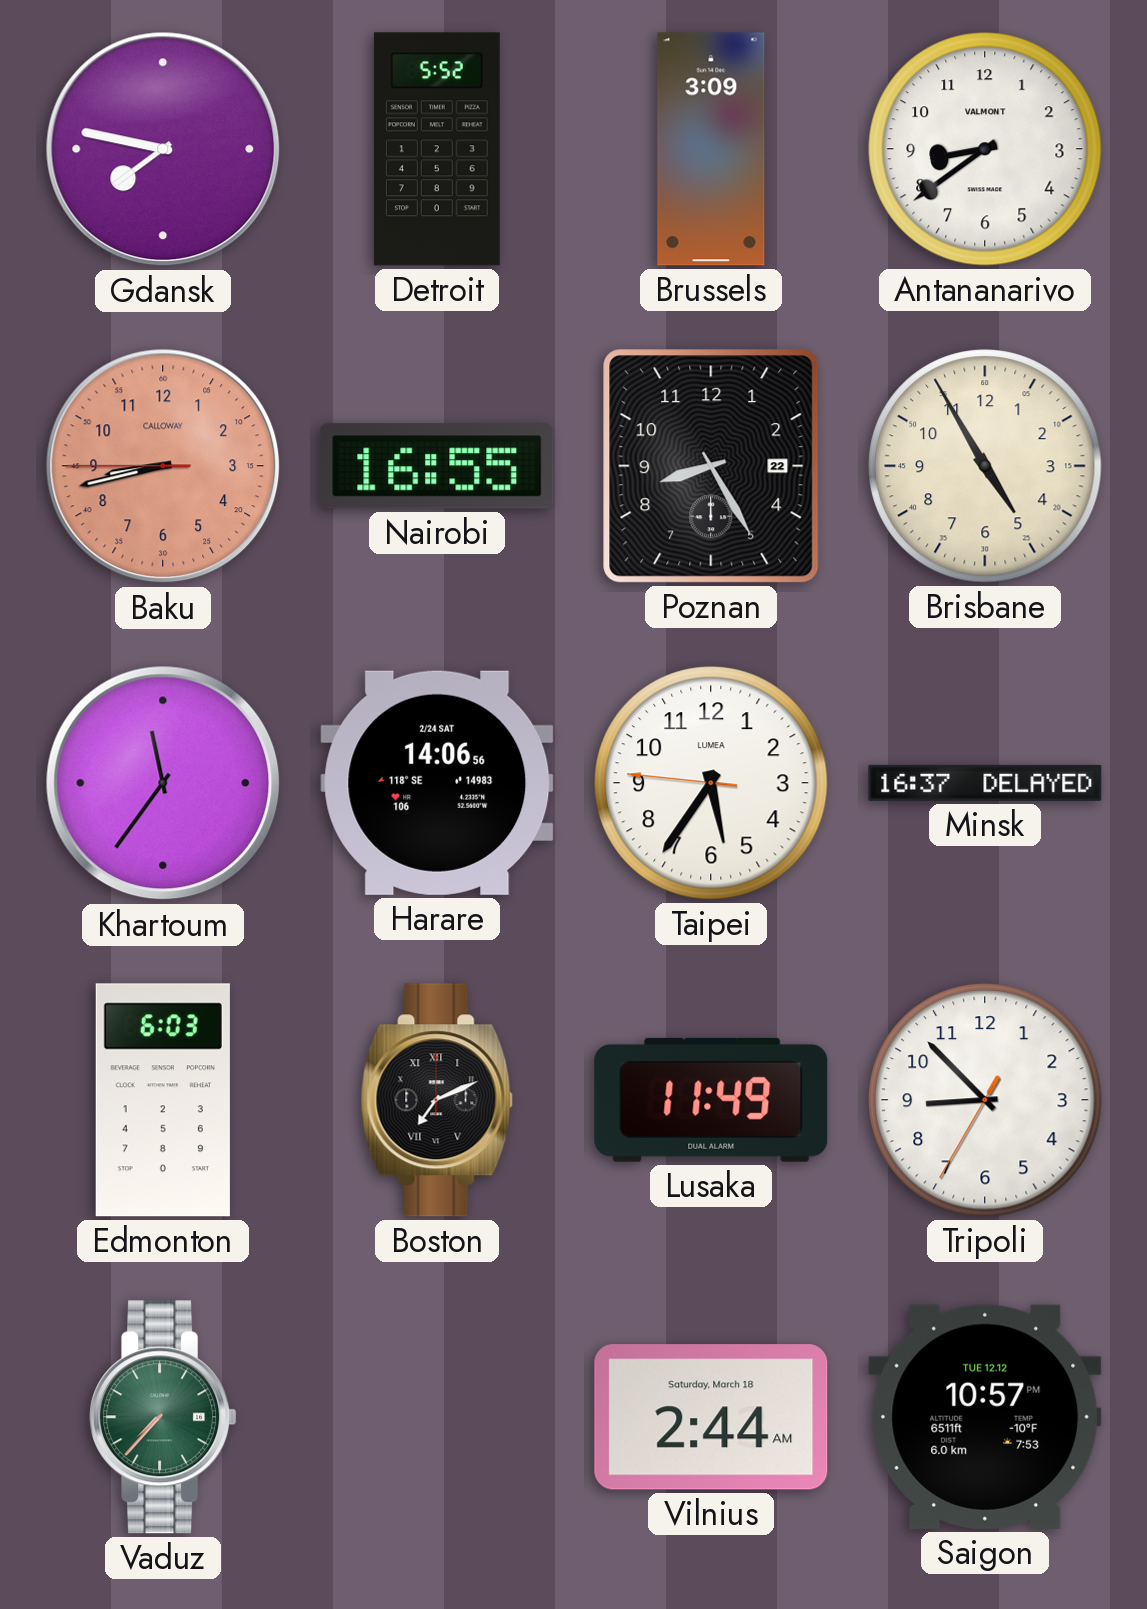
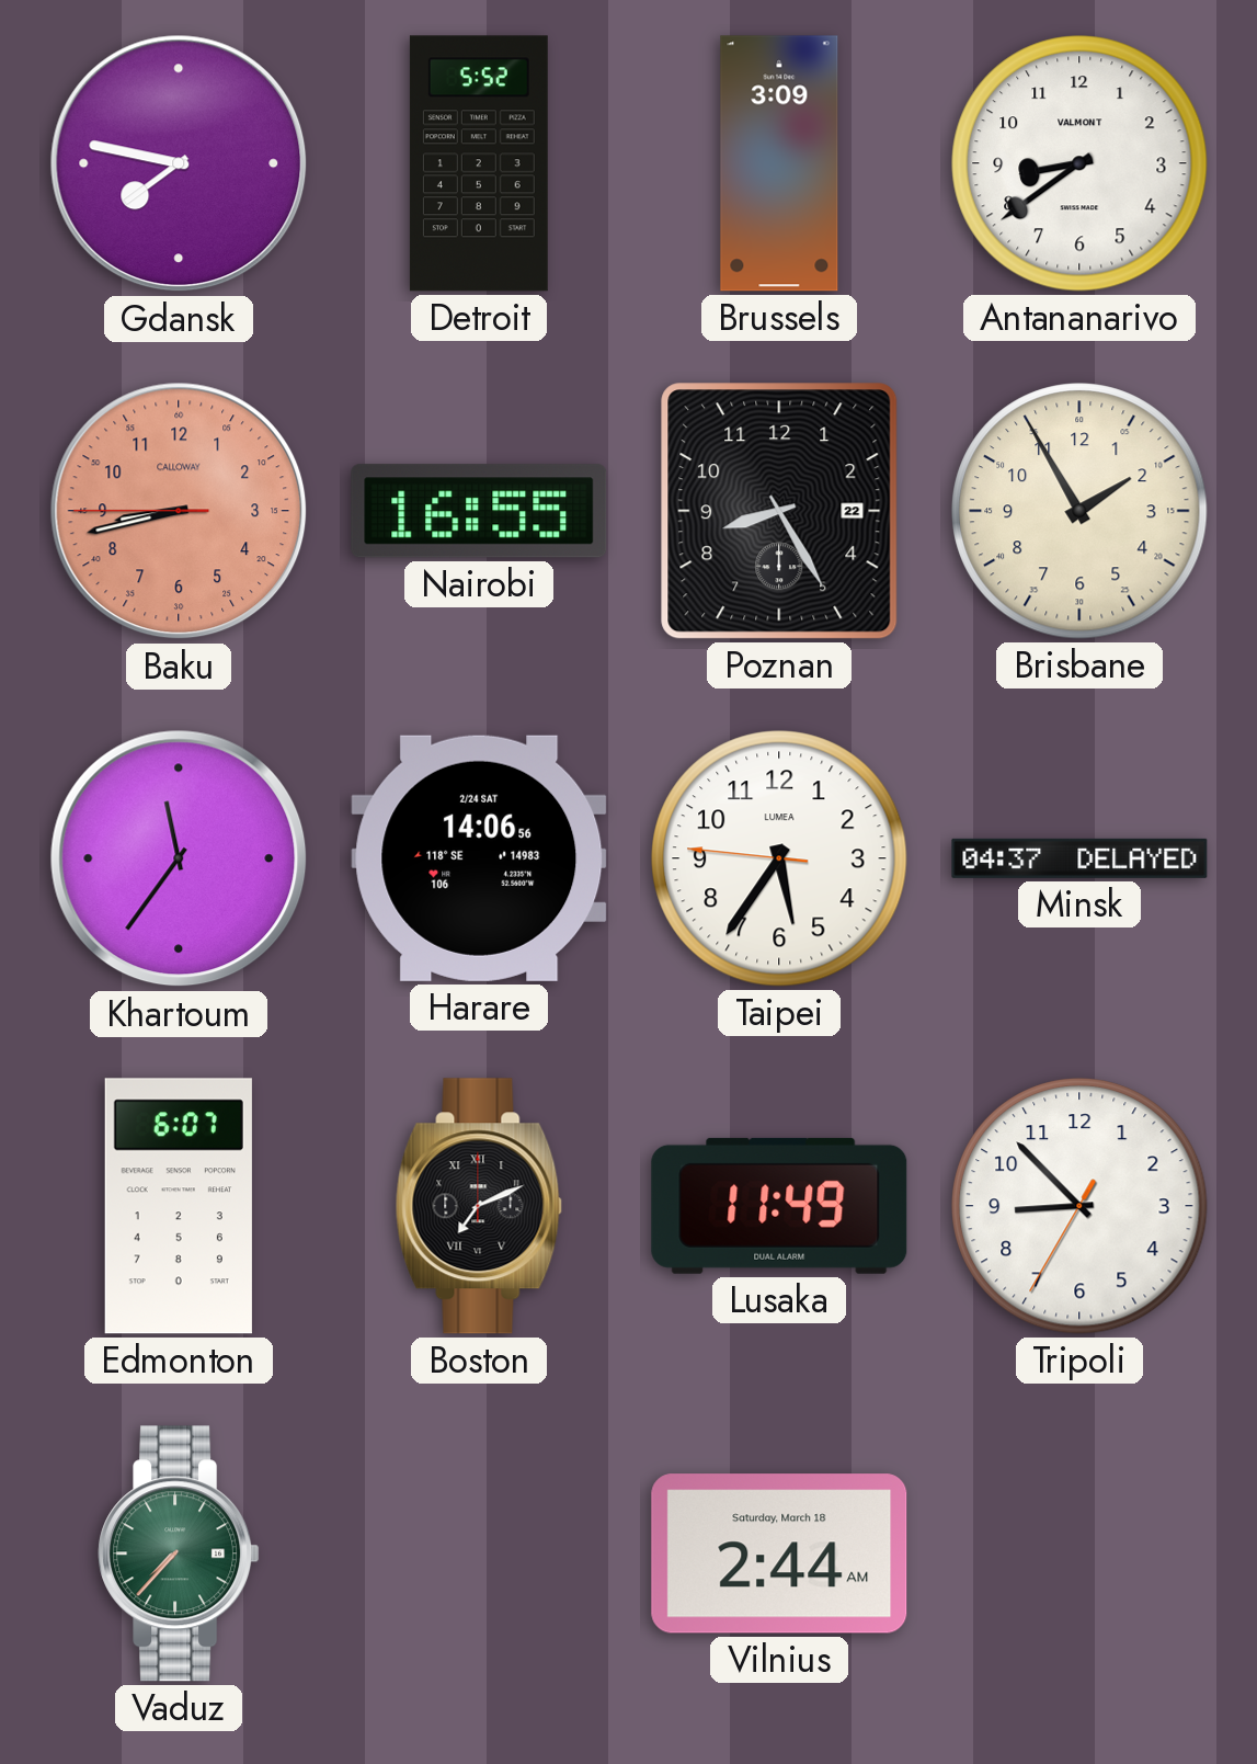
Brisbane: 4:55 -> 1:55 (1079, 511)
Minsk: 16:37 -> 04:37 (1079, 858)
Edmonton: 6:03 -> 6:07 (179, 1206)
Saigon: 10:57 -> none (985, 1417)
